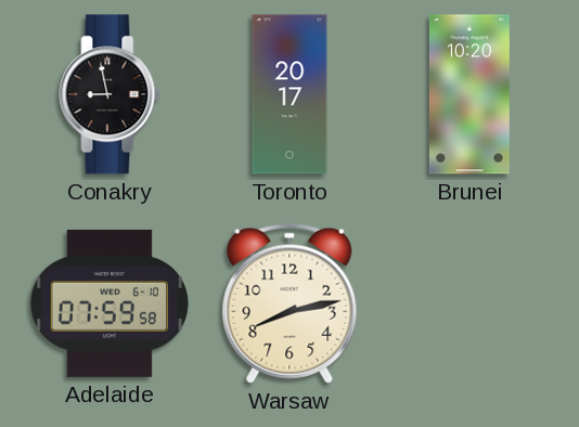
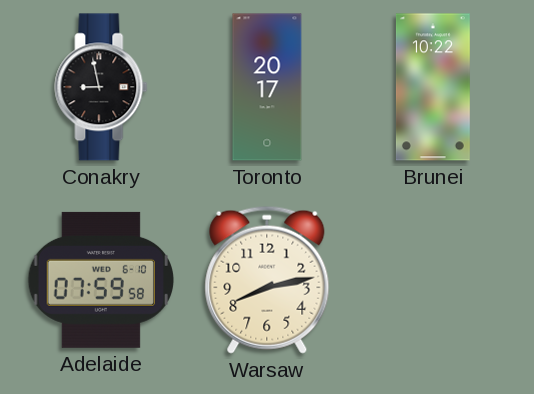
Brunei: 10:20 -> 10:22 (433, 87)
